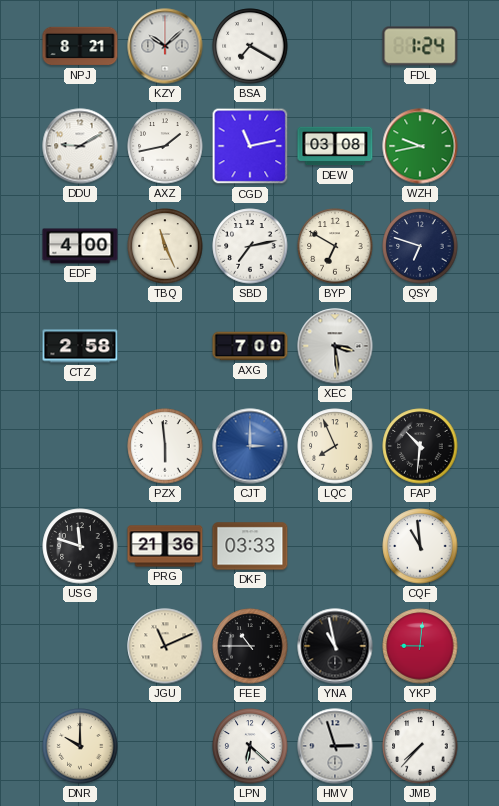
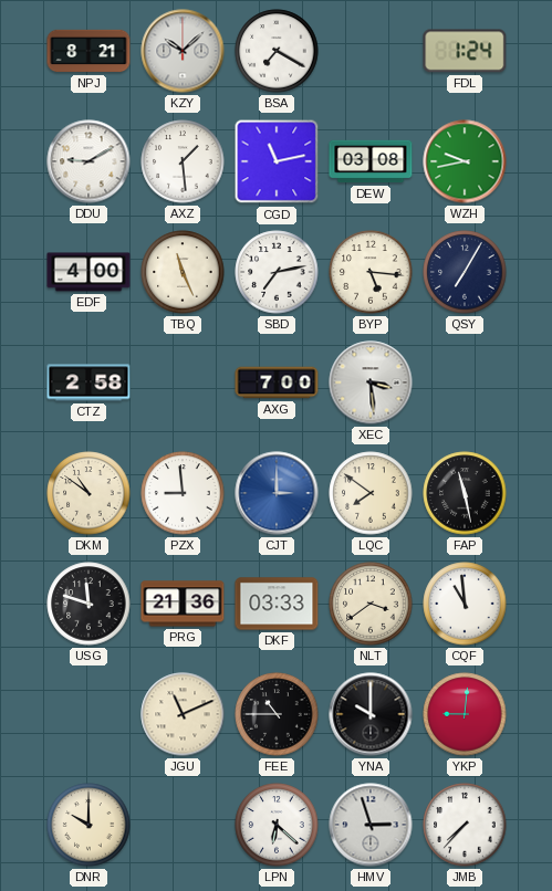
AXZ: 1:43 -> 1:29 (183, 161)
BYP: 6:50 -> 5:16 (371, 272)
QSY: 6:48 -> 7:05 (465, 272)
DKM: none -> 10:51 (88, 493)
PZX: 5:59 -> 8:59 (183, 493)
LQC: 7:56 -> 7:51 (371, 493)
FAP: 10:31 -> 11:28 (465, 493)
NLT: none -> 3:39 (371, 604)
YNA: 10:58 -> 10:00 (371, 714)
